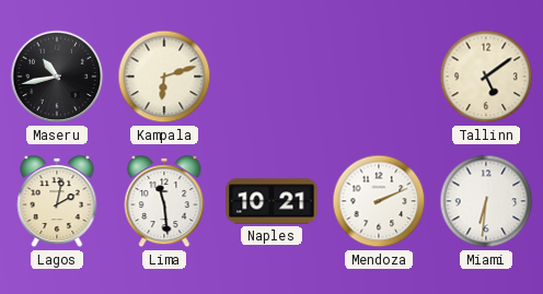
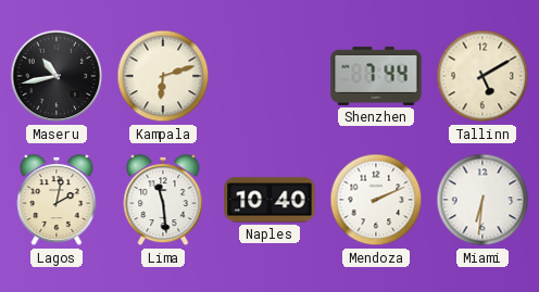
Shenzhen: none -> 7:44 (376, 76)
Tallinn: 5:09 -> 5:10 (482, 76)
Naples: 10:21 -> 10:40 (269, 200)
